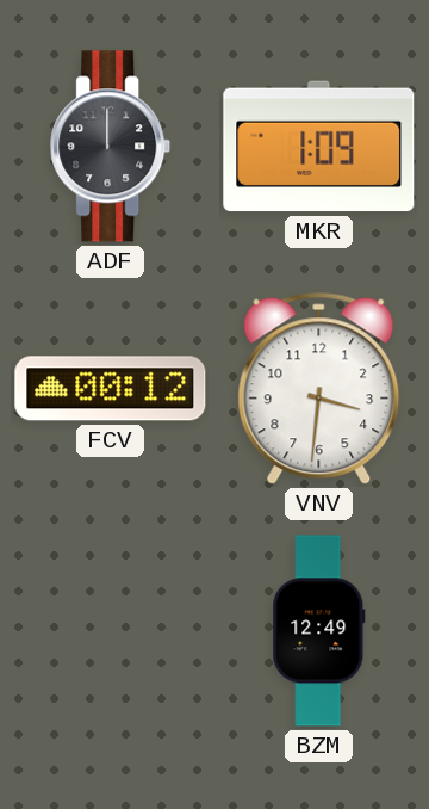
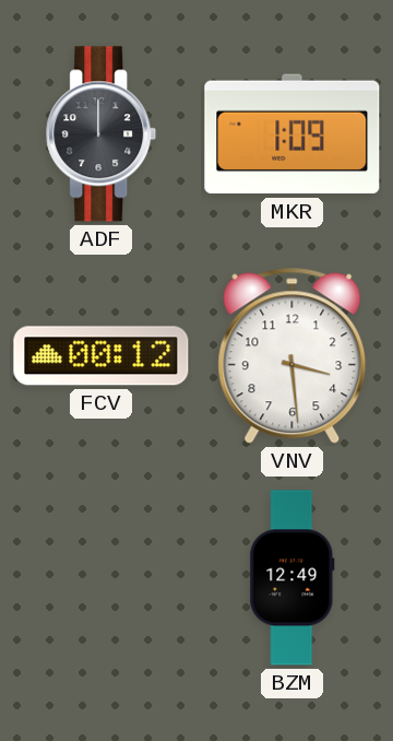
VNV: 3:31 -> 3:29 (293, 356)
